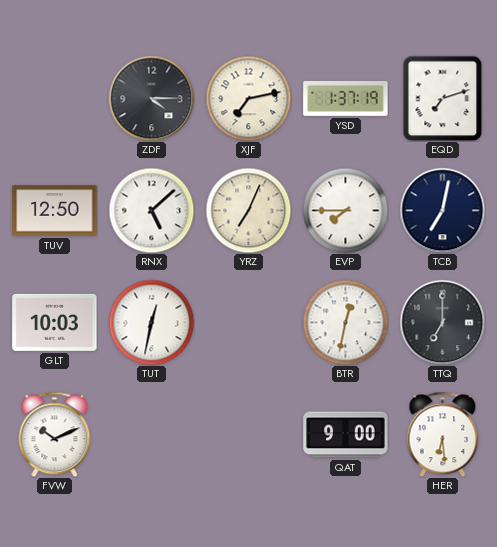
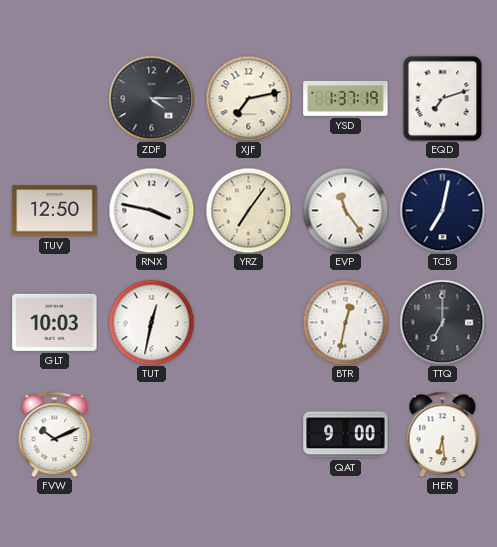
RNX: 5:08 -> 3:47 (151, 210)
YRZ: 7:04 -> 7:06 (248, 210)
EVP: 7:45 -> 11:24 (345, 210)
